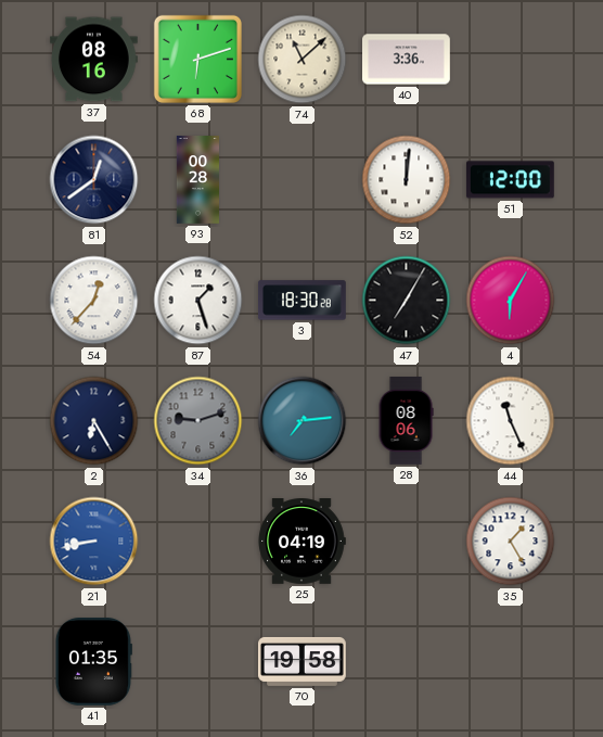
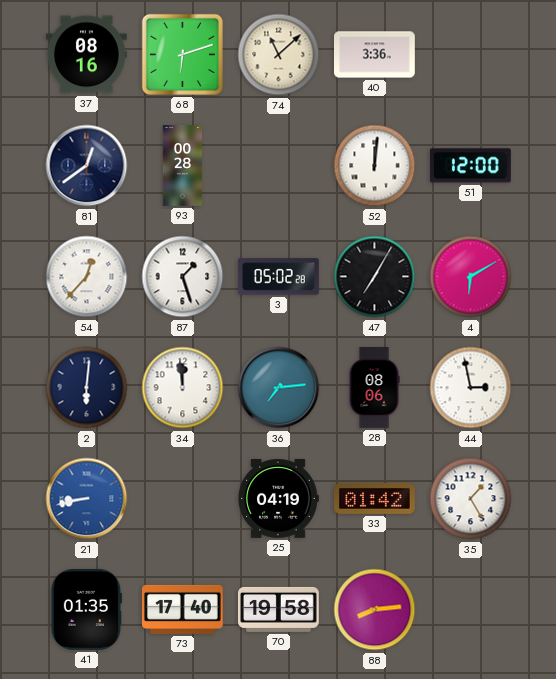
3: 18:30 -> 05:02 (279, 277)
4: 6:05 -> 6:10 (471, 277)
2: 6:25 -> 6:01 (87, 388)
34: 9:12 -> 11:59 (183, 388)
34 dial: grey -> white (183, 388)
44: 11:26 -> 2:58 (471, 388)
33: none -> 01:42 (375, 499)
73: none -> 17:40 (183, 609)
88: none -> 8:14 (375, 610)
